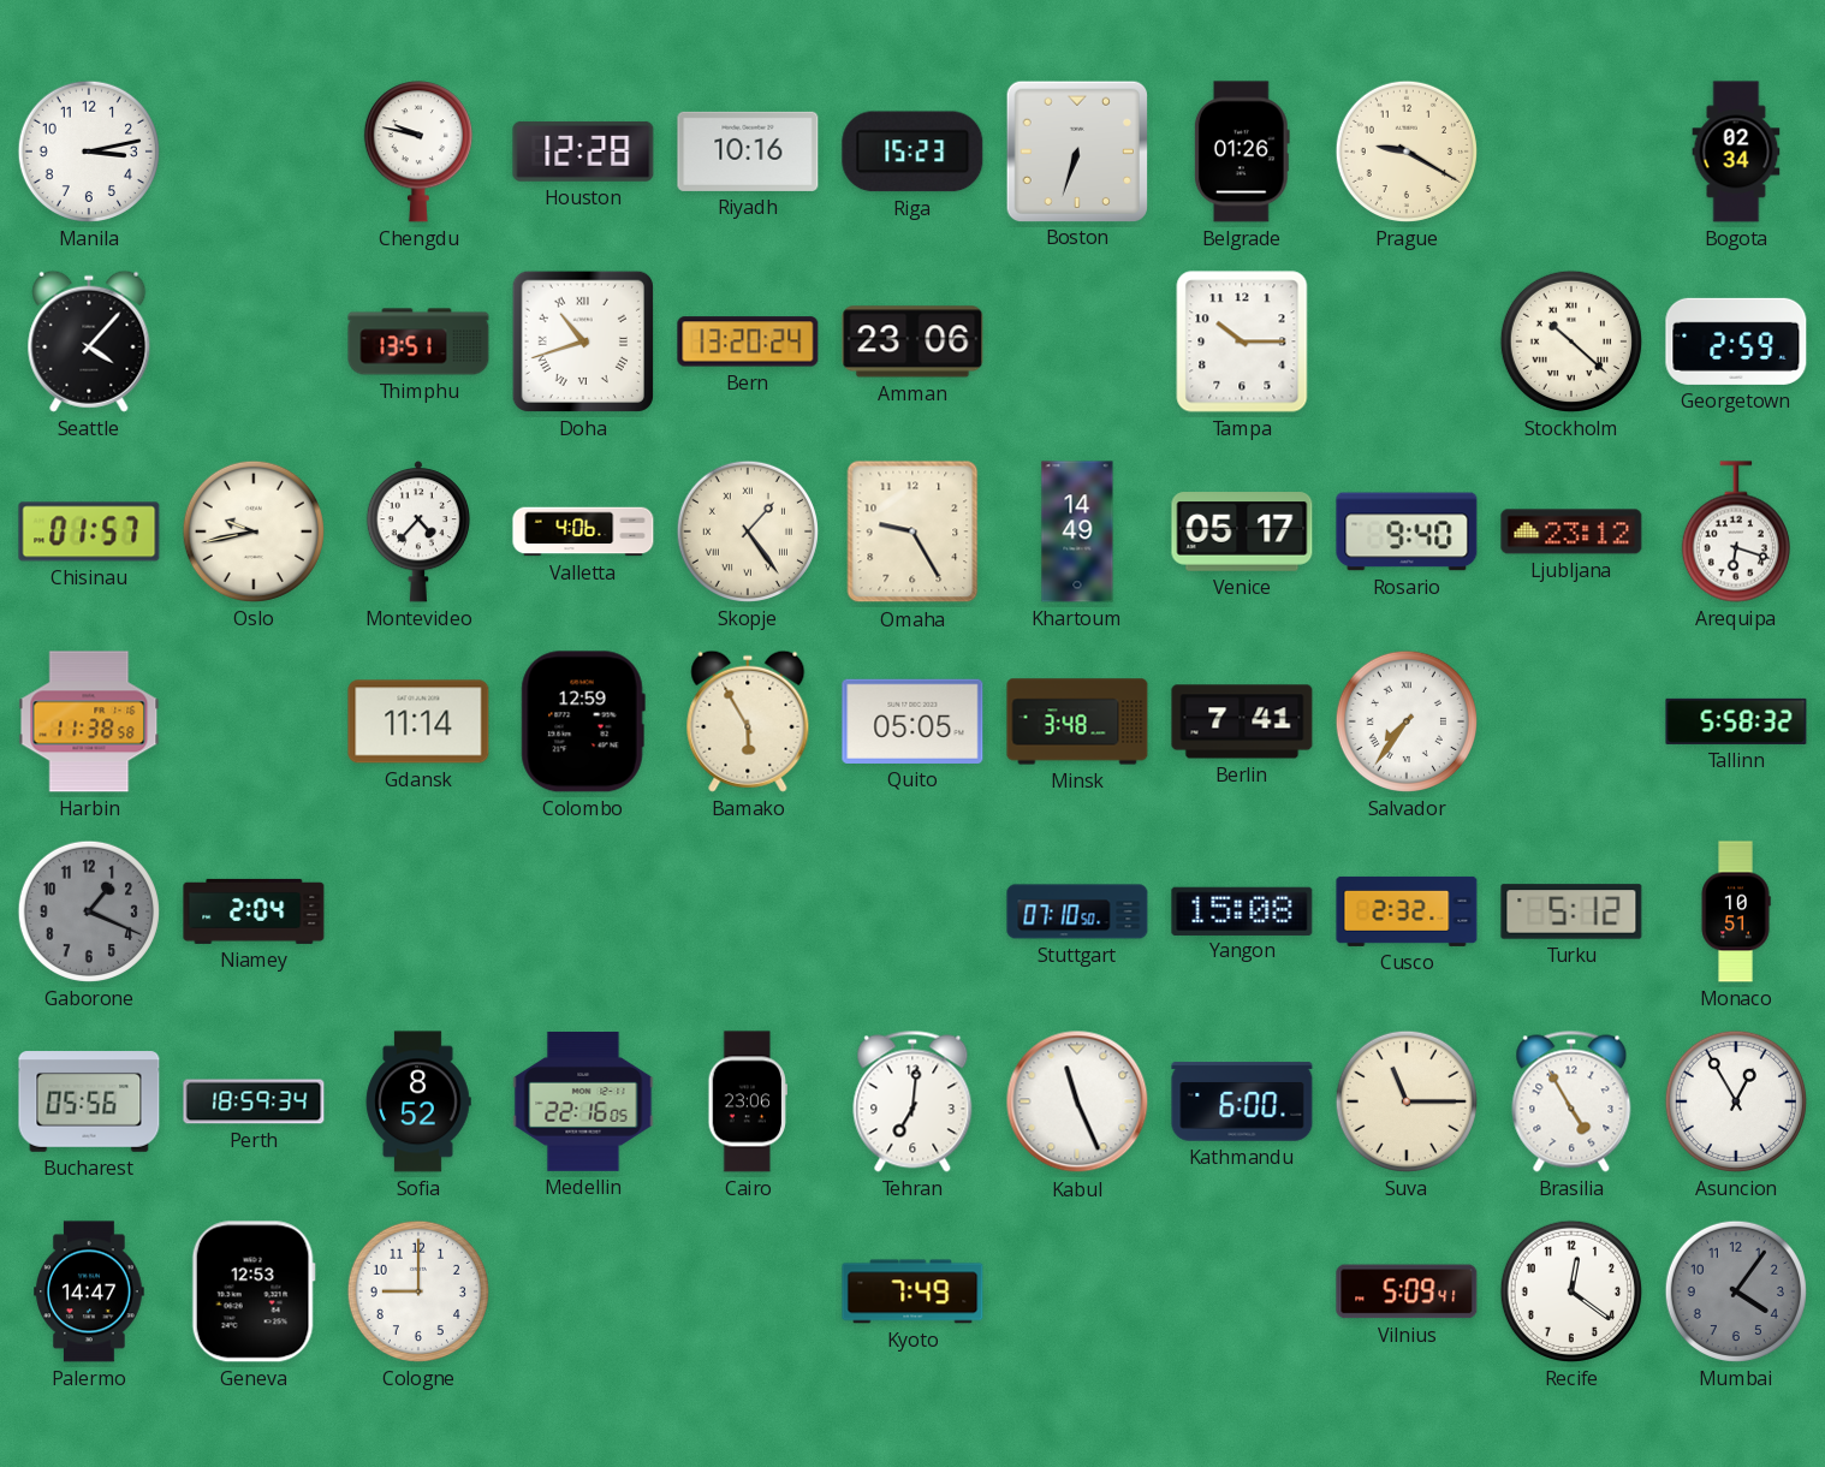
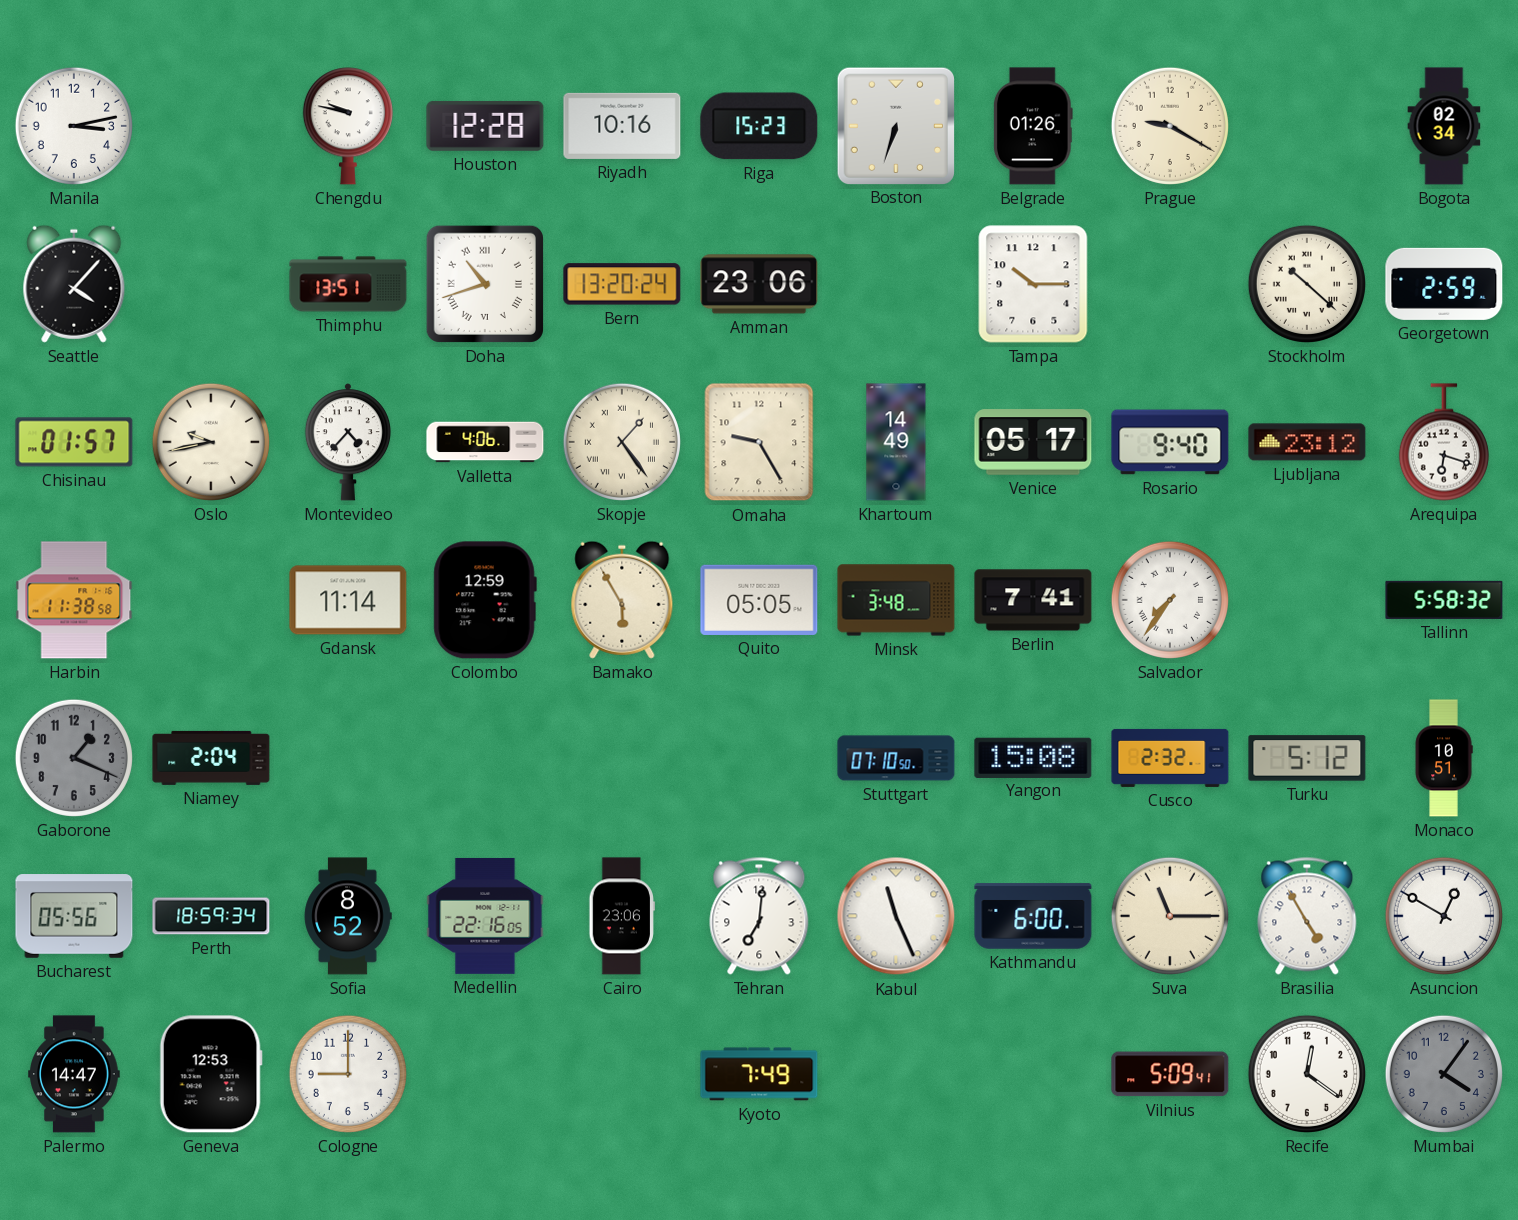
Asuncion: 12:55 -> 12:50 (1444, 916)
